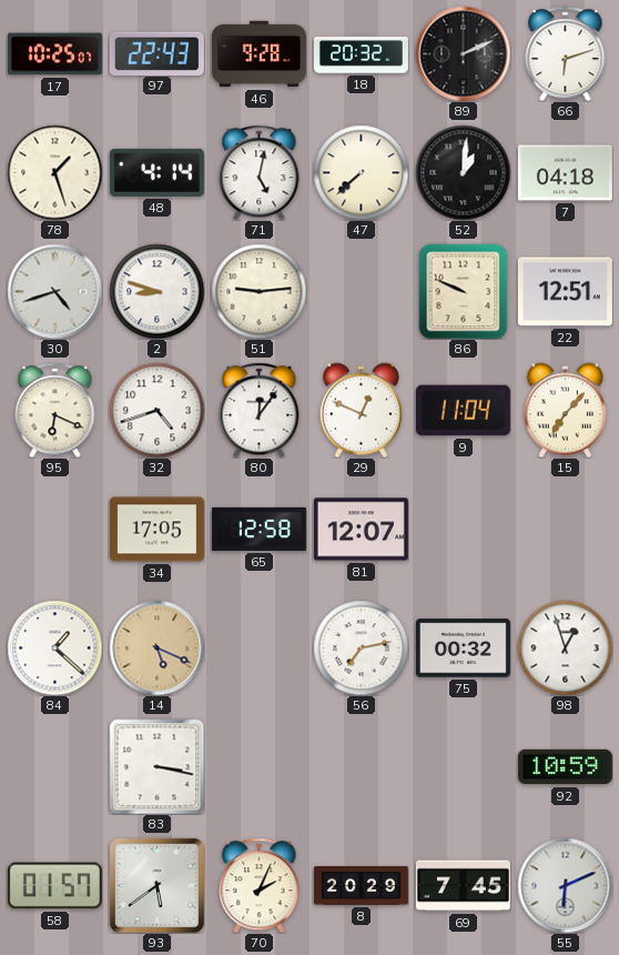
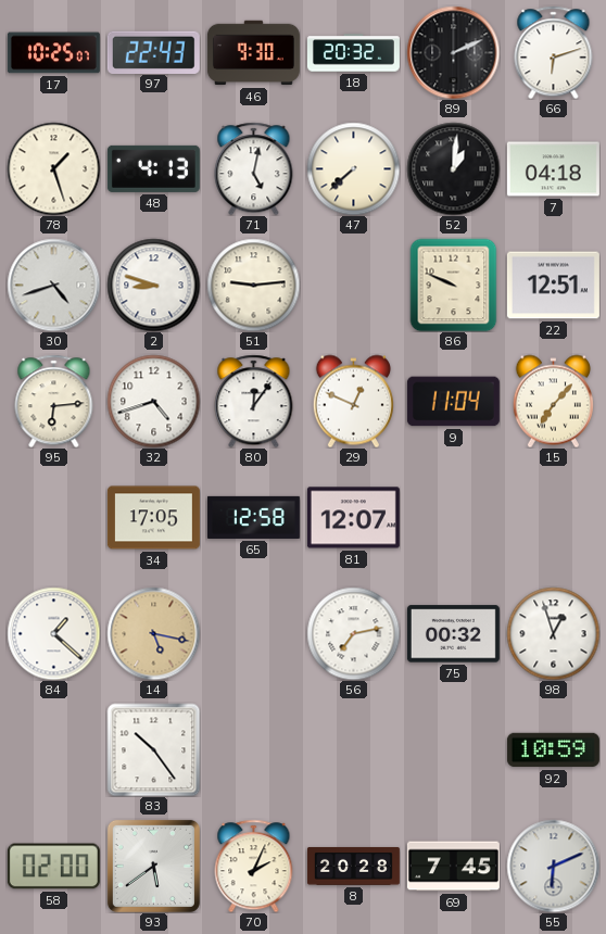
46: 9:28 -> 9:30 (253, 53)
48: 4:14 -> 4:13 (153, 168)
95: 6:19 -> 6:14 (54, 401)
14: 5:19 -> 5:17 (153, 633)
83: 3:17 -> 10:24 (153, 749)
58: 01:57 -> 02:00 (53, 867)
8: 20:29 -> 20:28 (353, 867)
